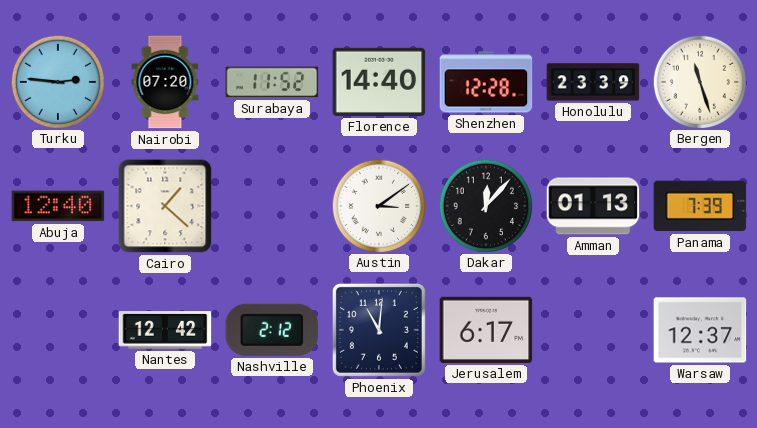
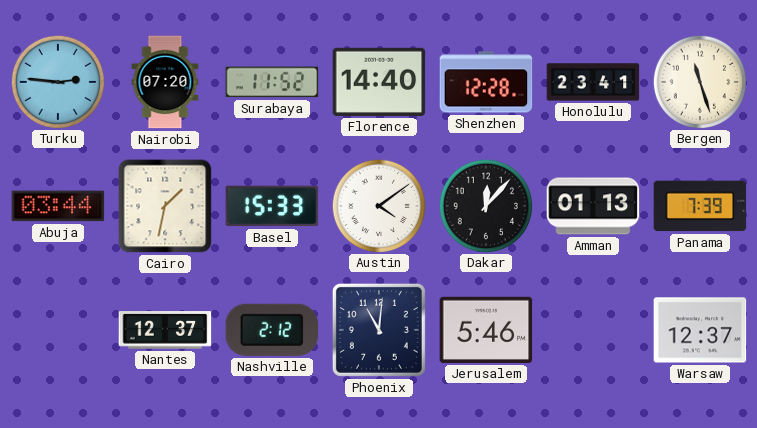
Honolulu: 23:39 -> 23:41 (593, 82)
Abuja: 12:40 -> 03:44 (58, 206)
Cairo: 1:22 -> 1:32 (165, 206)
Basel: none -> 15:33 (272, 206)
Austin: 3:09 -> 4:09 (378, 205)
Nantes: 12:42 -> 12:37 (165, 330)
Jerusalem: 6:17 -> 5:46 (486, 330)
